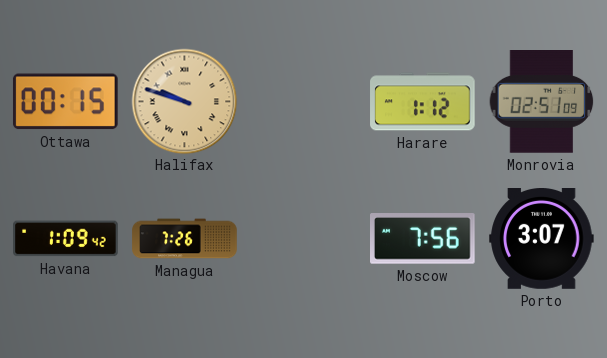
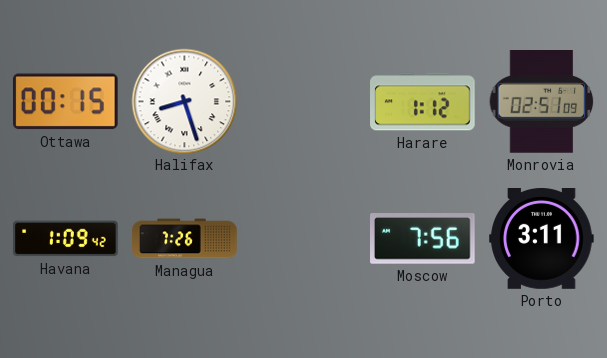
Halifax: 9:48 -> 8:27 (184, 101)
Halifax dial: champagne -> white (184, 101)
Porto: 3:07 -> 3:11 (542, 239)
